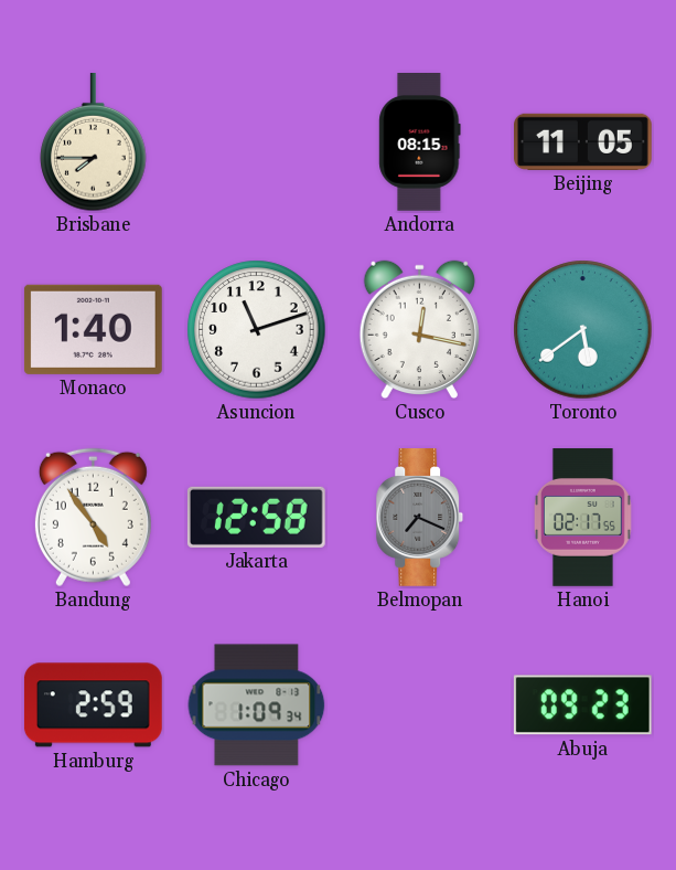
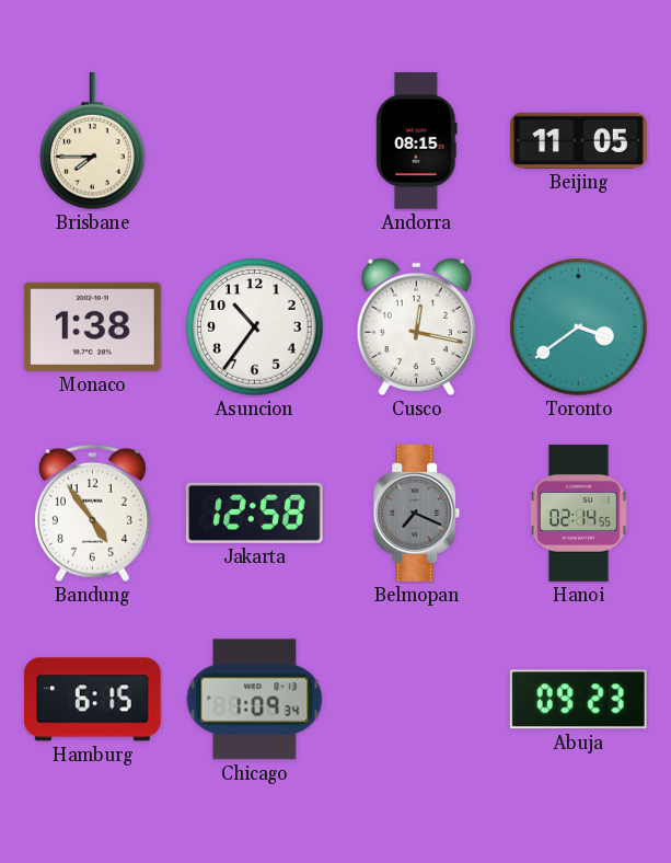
Monaco: 1:40 -> 1:38 (92, 326)
Asuncion: 11:12 -> 10:36 (255, 327)
Toronto: 5:39 -> 3:39 (579, 327)
Hanoi: 02:17 -> 02:14 (578, 514)
Hamburg: 2:59 -> 6:15 (92, 700)
